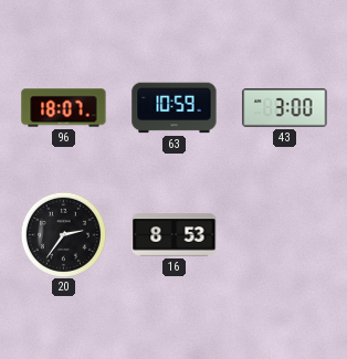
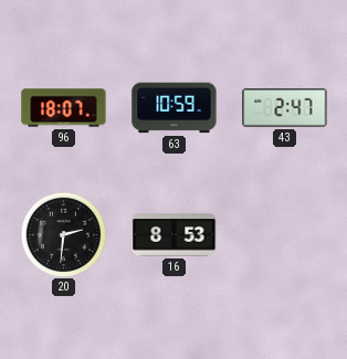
43: 3:00 -> 2:47 (285, 107)
20: 2:36 -> 2:31 (63, 234)
